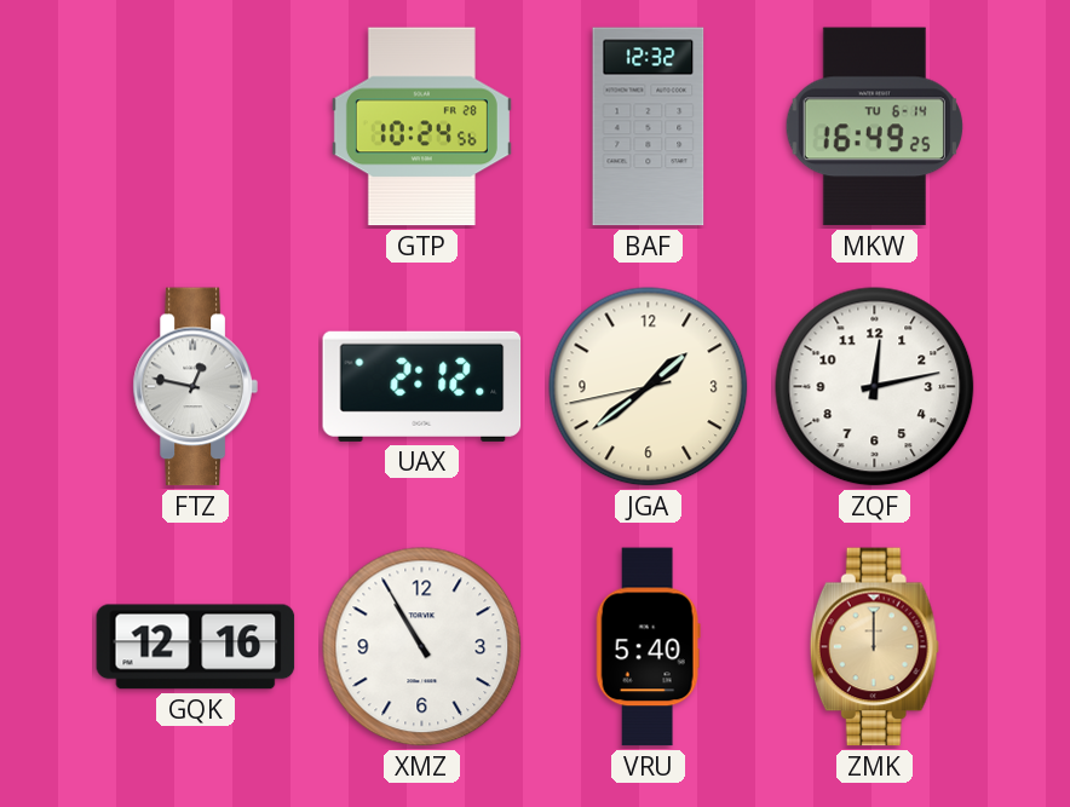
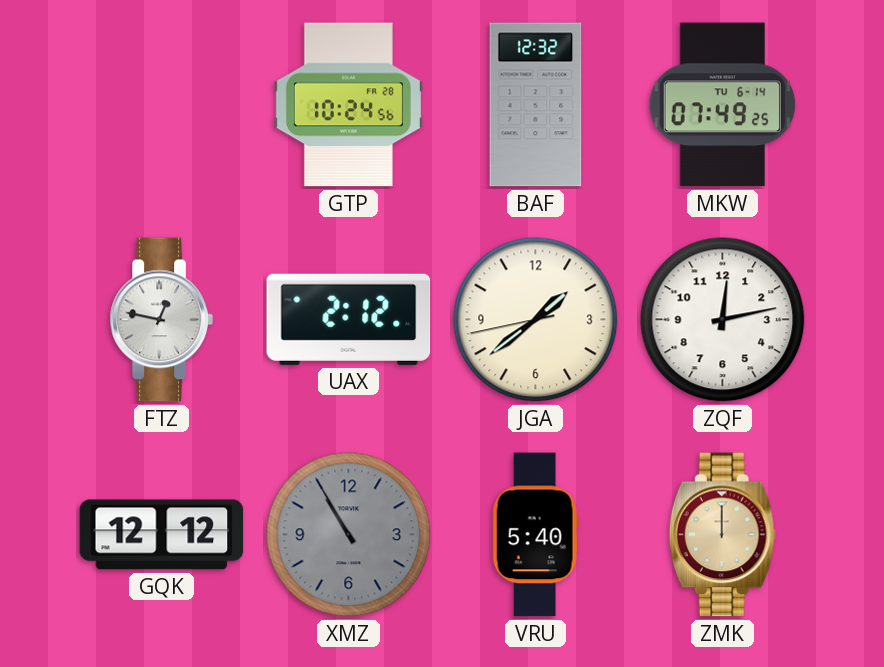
MKW: 16:49 -> 07:49 (722, 105)
GQK: 12:16 -> 12:12 (162, 535)
XMZ dial: white -> grey (349, 535)
